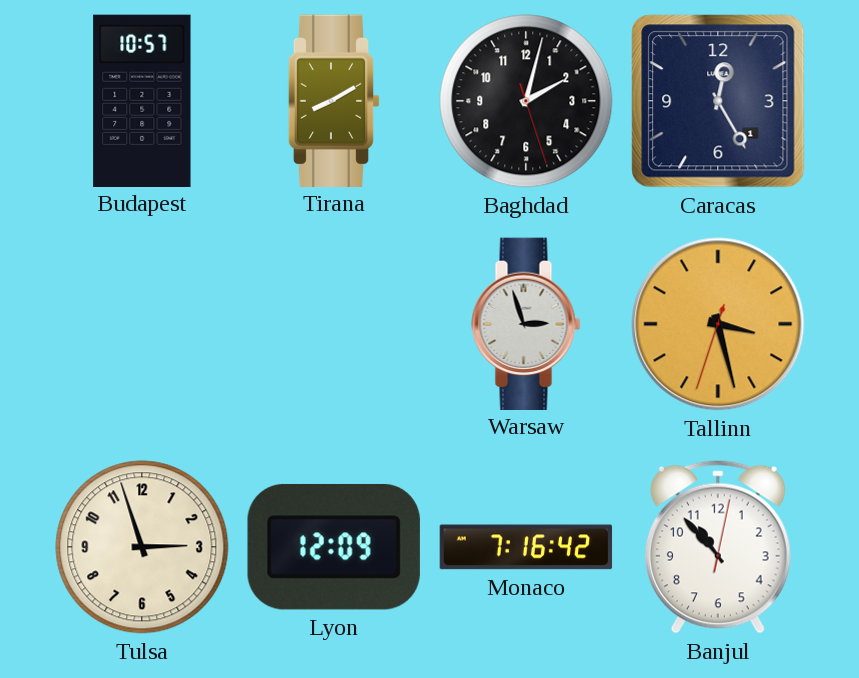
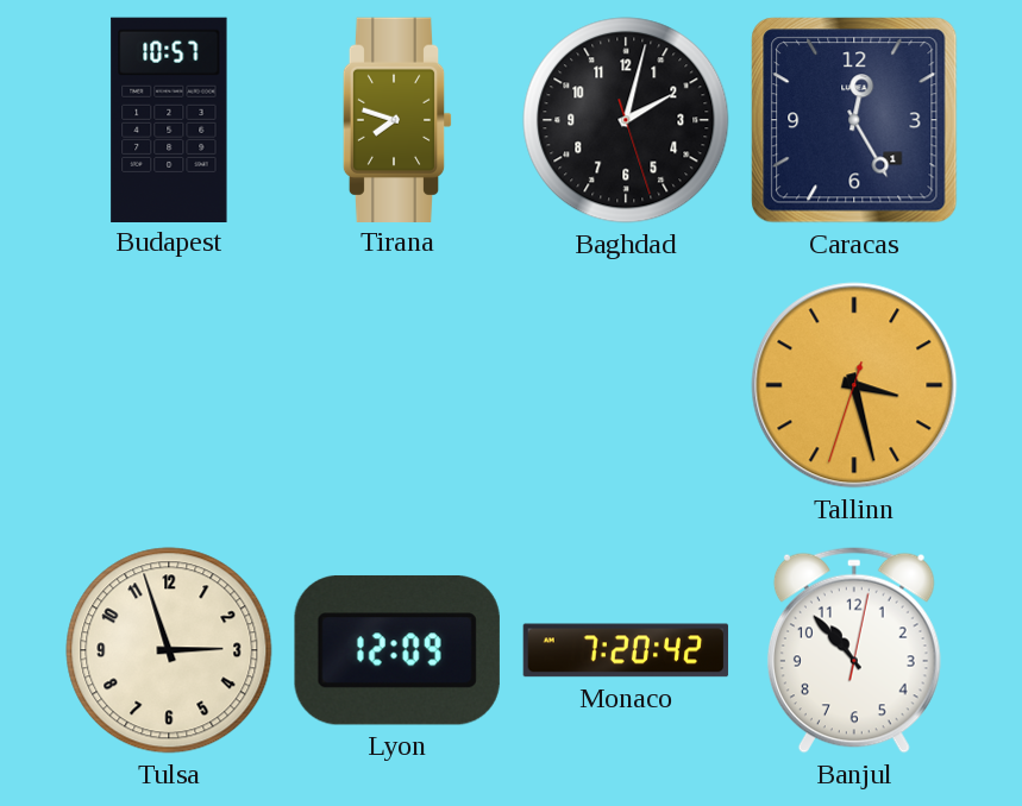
Tirana: 8:10 -> 7:48 (397, 119)
Warsaw: 2:57 -> none (526, 323)
Monaco: 7:16 -> 7:20 (626, 650)
